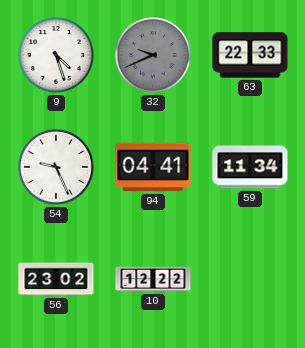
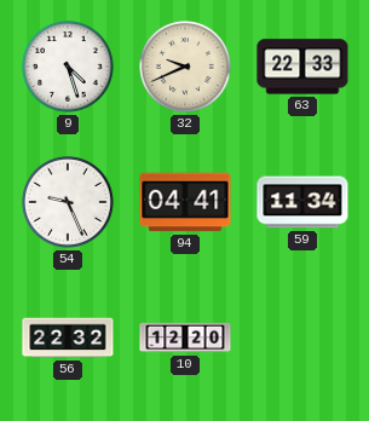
32 dial: grey -> cream (185, 67)
56: 23:02 -> 22:32 (68, 338)
10: 12:22 -> 12:20 (185, 338)
